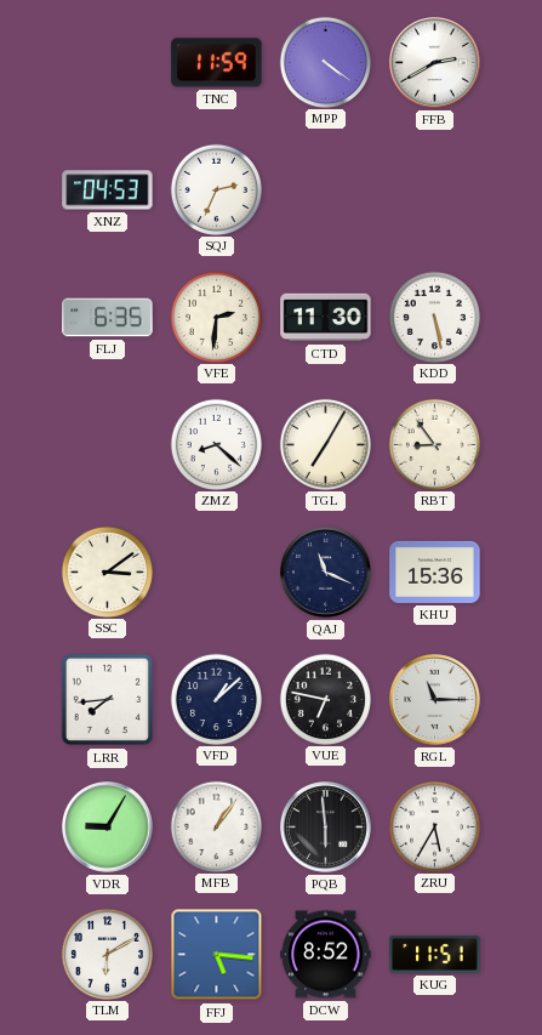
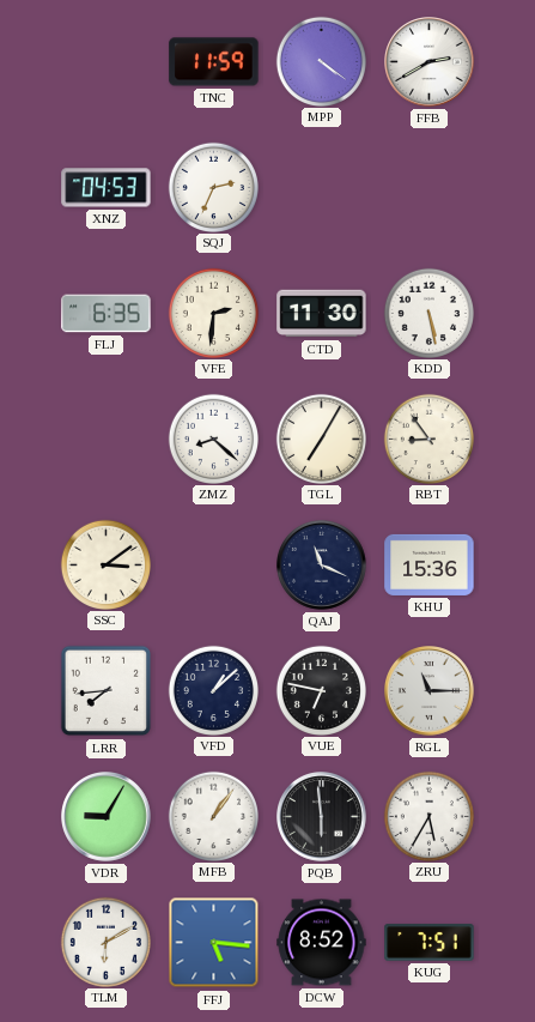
KUG: 11:51 -> 7:51 (430, 943)
